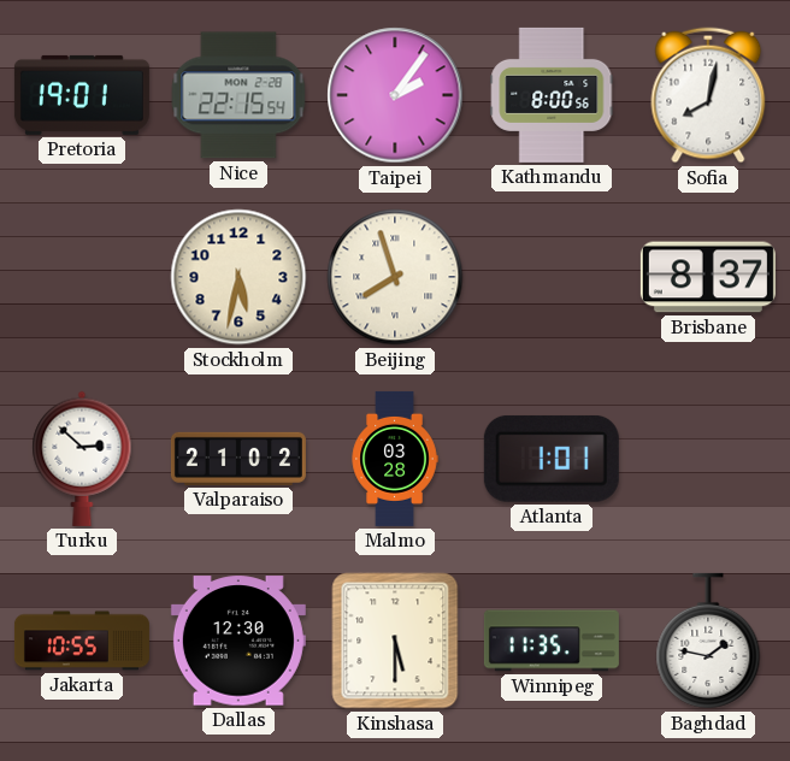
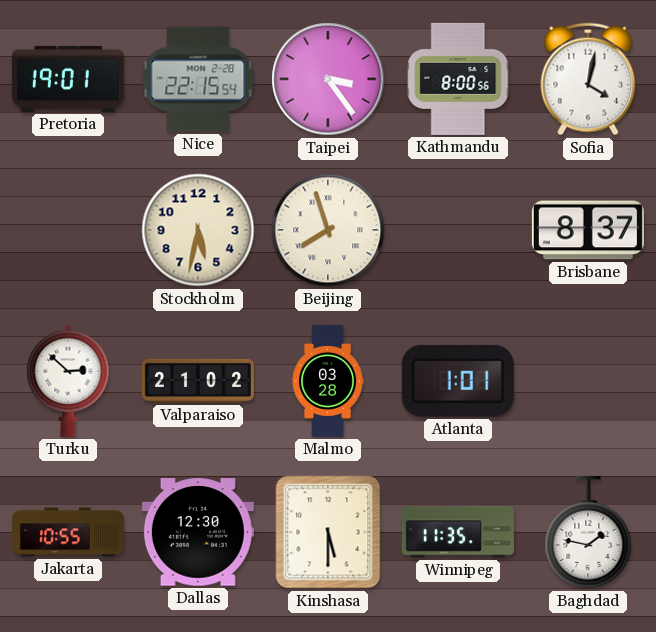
Taipei: 2:06 -> 3:24 (328, 79)
Sofia: 8:02 -> 4:02 (588, 79)
